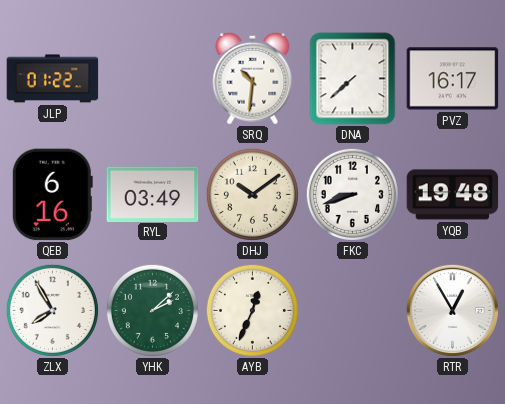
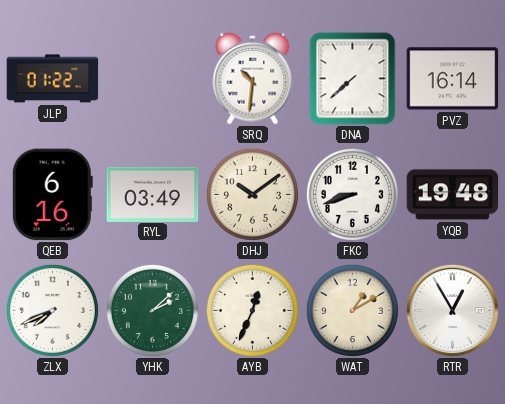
PVZ: 16:17 -> 16:14 (453, 79)
ZLX: 7:55 -> 7:41 (52, 310)
WAT: none -> 1:10 (352, 310)
